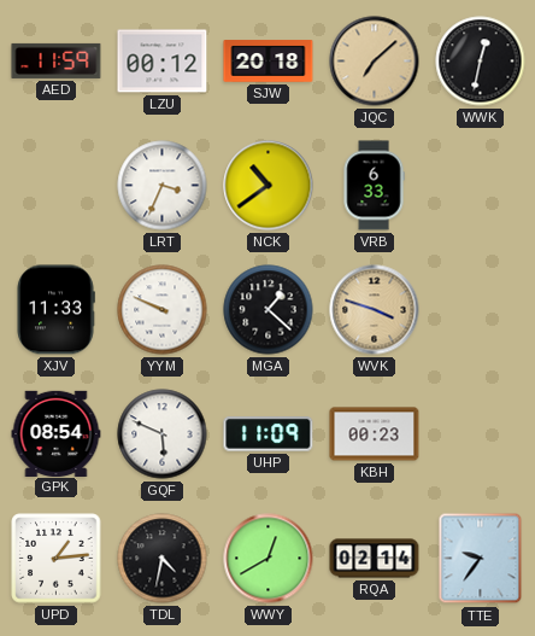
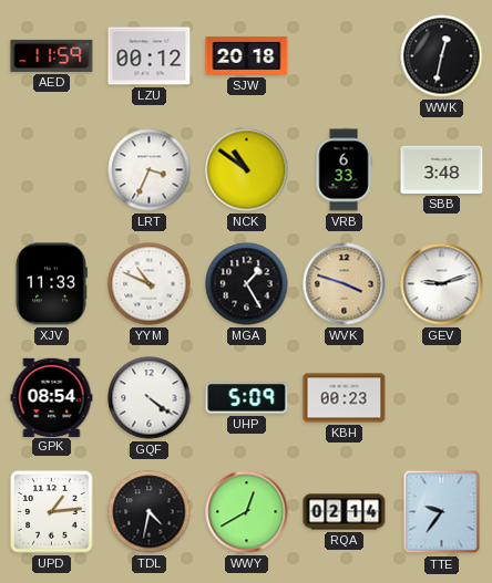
JQC: 7:08 -> none (375, 62)
NCK: 10:39 -> 10:51 (247, 170)
SBB: none -> 3:48 (442, 169)
YYM: 9:49 -> 10:49 (150, 284)
MGA: 1:22 -> 1:25 (247, 284)
GEV: none -> 9:12 (442, 284)
GQF: 5:49 -> 4:21 (150, 398)
UHP: 11:09 -> 5:09 (247, 398)
